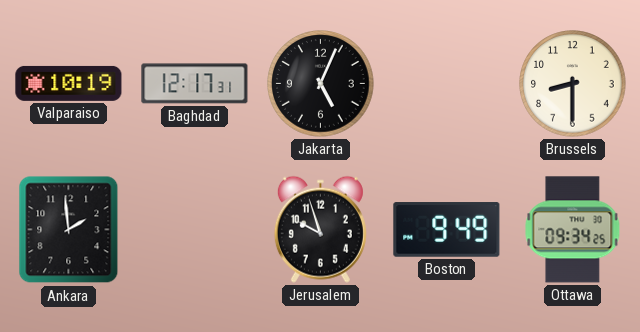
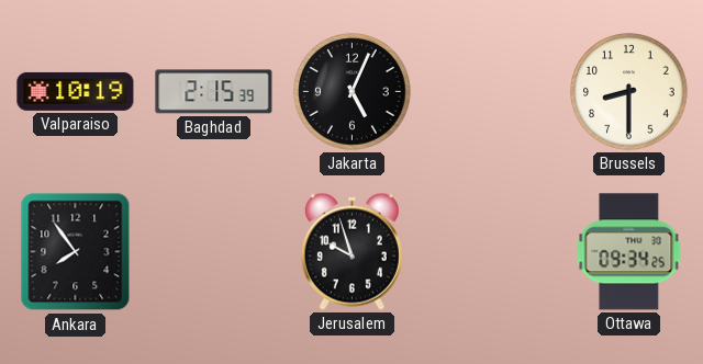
Baghdad: 12:17 -> 2:15 (214, 92)
Ankara: 1:59 -> 7:54 (76, 252)
Boston: 9:49 -> none (447, 230)
